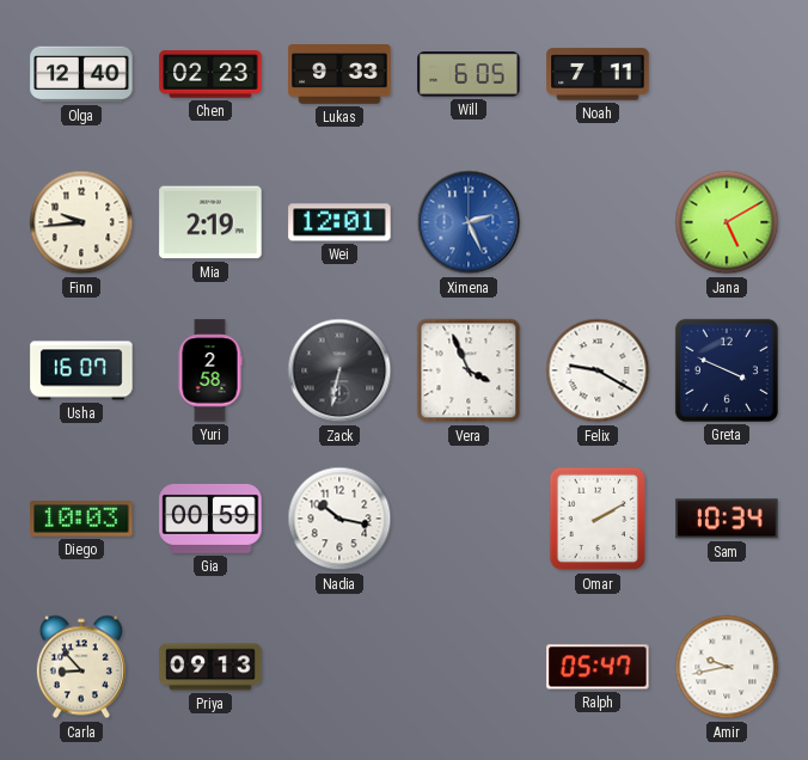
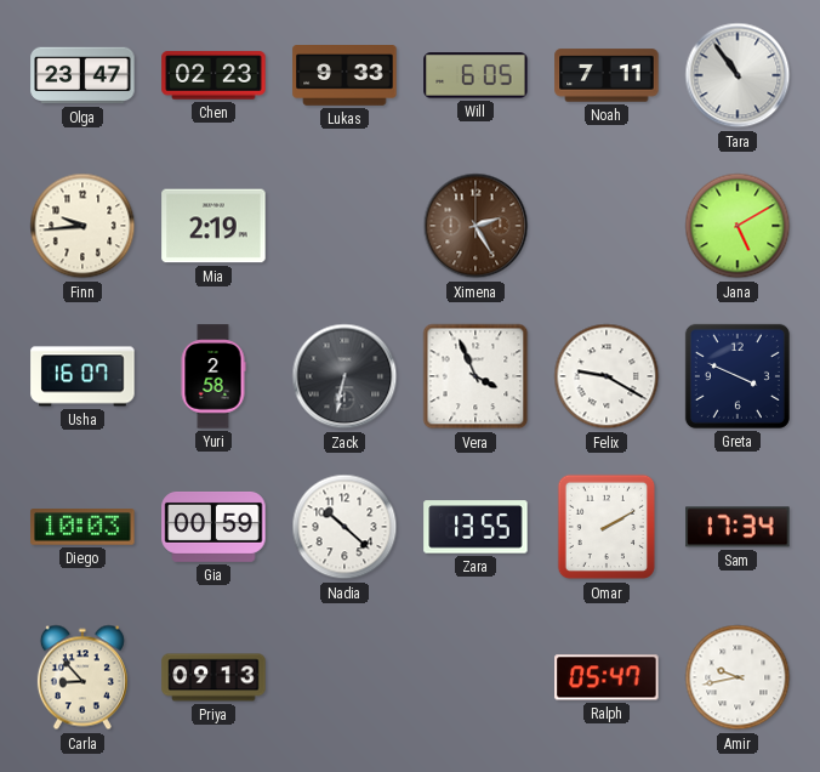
Olga: 12:40 -> 23:47 (82, 75)
Tara: none -> 10:54 (738, 75)
Wei: 12:01 -> none (339, 222)
Ximena: 2:26 -> 2:25 (476, 226)
Ximena dial: blue -> brown (476, 226)
Nadia: 10:17 -> 10:22 (344, 527)
Zara: none -> 13:55 (476, 527)
Sam: 10:34 -> 17:34 (738, 527)
